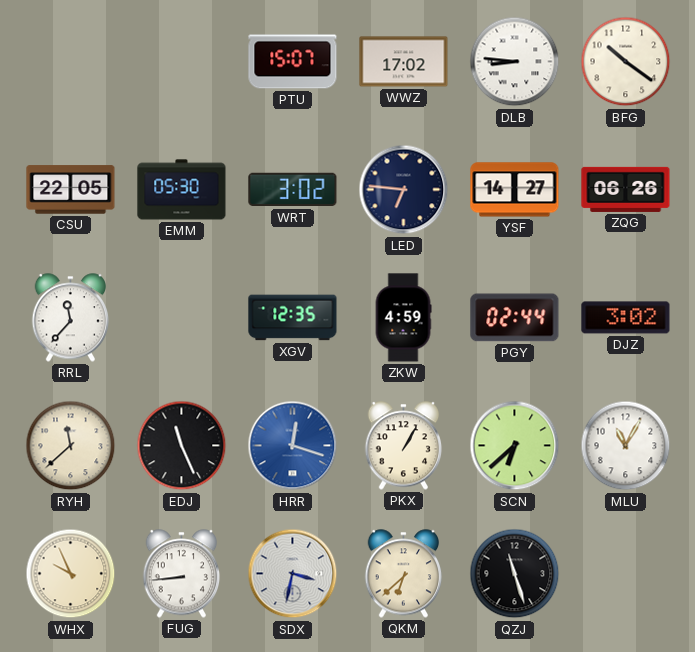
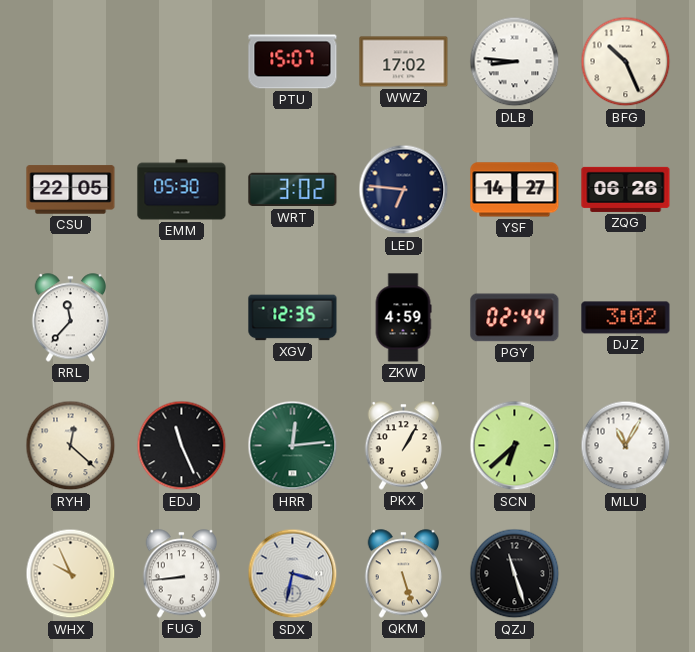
BFG: 10:21 -> 10:26 (626, 62)
RYH: 11:38 -> 12:22 (71, 446)
HRR: 12:18 -> 12:14 (293, 446)
HRR dial: blue -> green (293, 446)
QKM: 6:38 -> 5:27 (404, 574)
